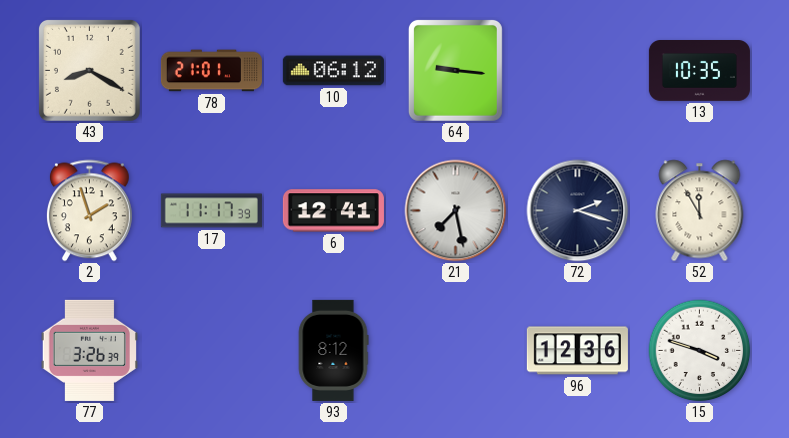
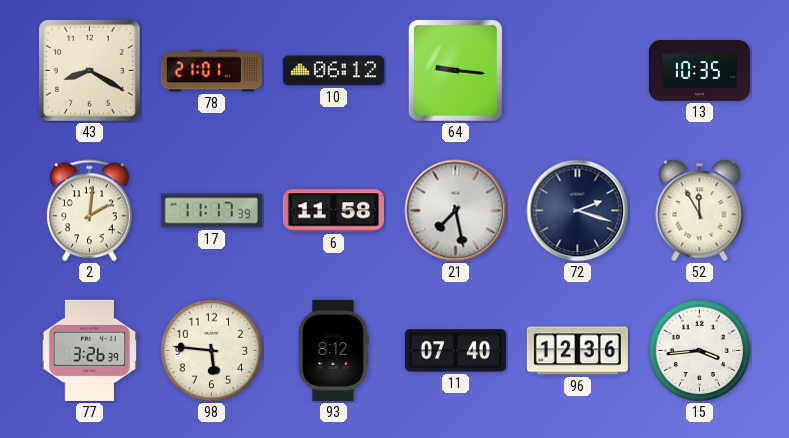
2: 1:57 -> 2:01 (89, 211)
6: 12:41 -> 11:58 (333, 211)
98: none -> 5:46 (212, 351)
11: none -> 07:40 (455, 351)
15: 3:48 -> 3:44 (700, 351)
